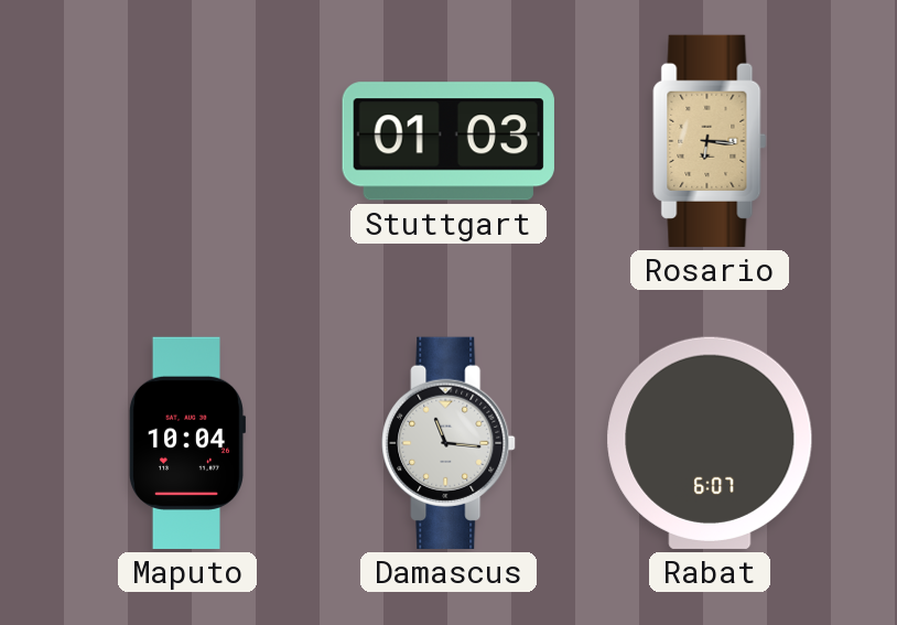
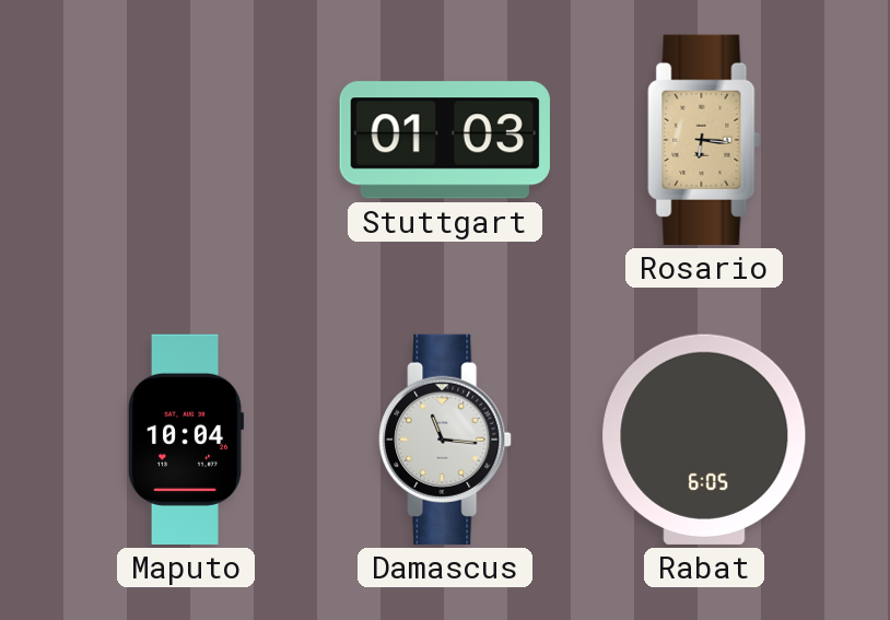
Rabat: 6:07 -> 6:05 (704, 440)
